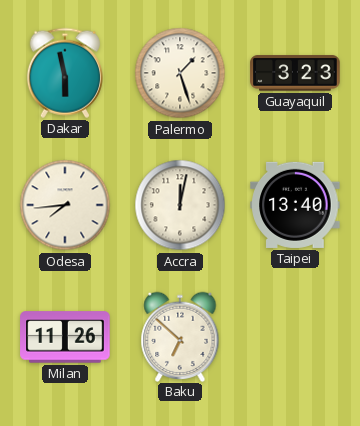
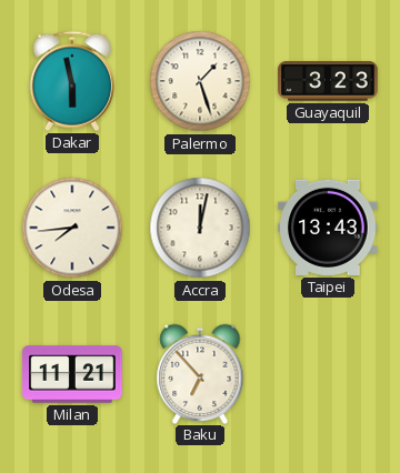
Taipei: 13:40 -> 13:43 (328, 228)
Milan: 11:26 -> 11:21 (72, 374)
Baku: 6:52 -> 6:53 (200, 373)
